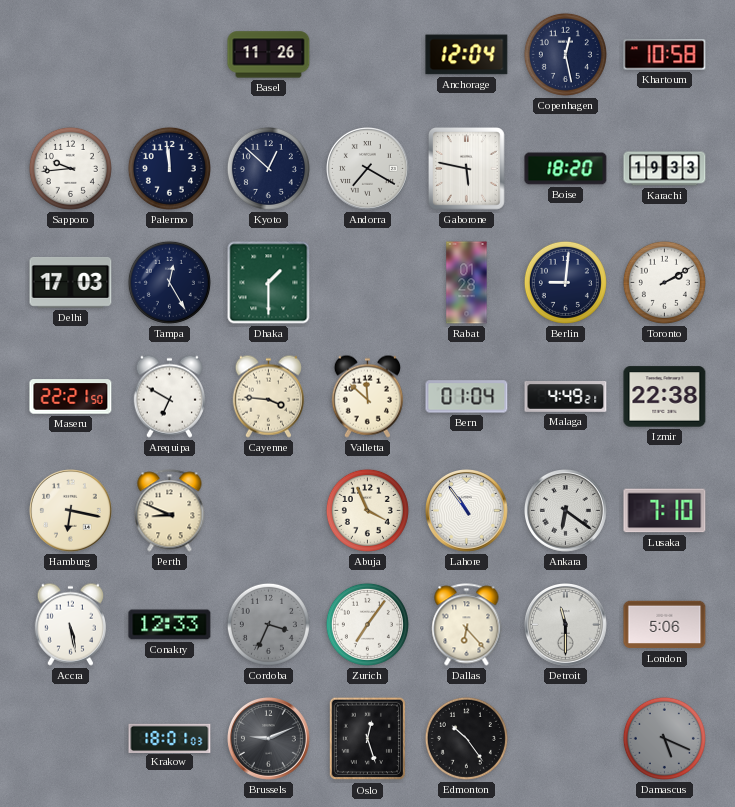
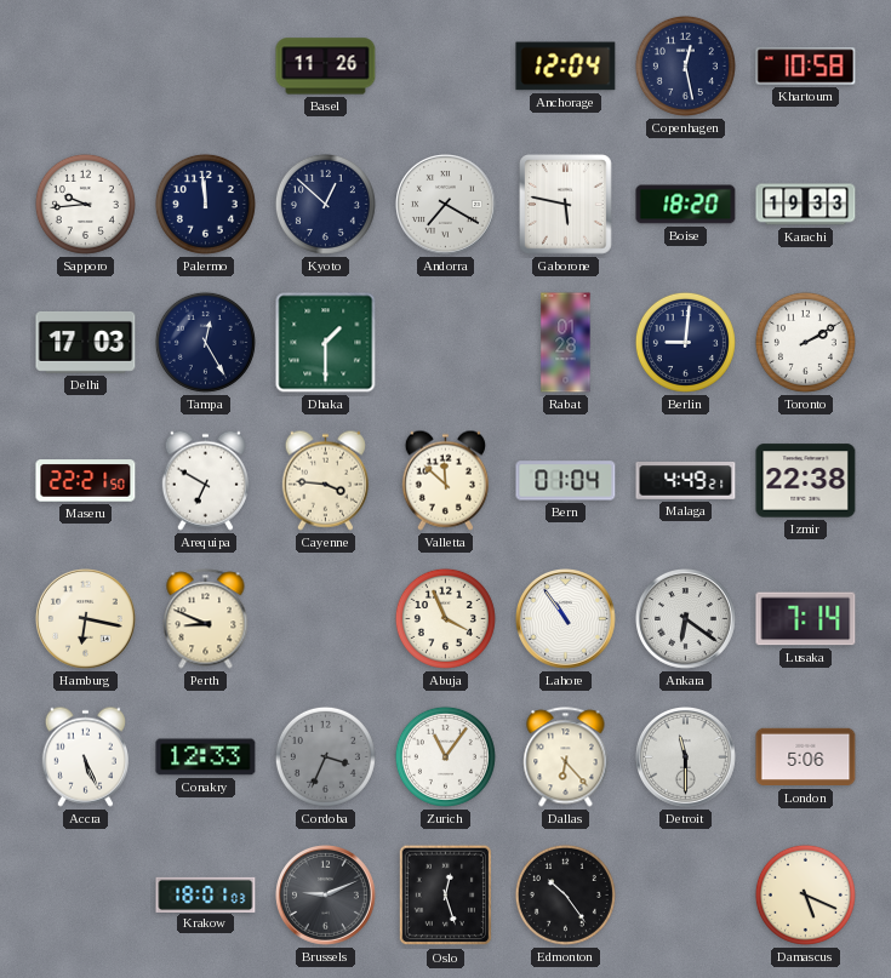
Lusaka: 7:10 -> 7:14 (806, 619)
Accra: 5:28 -> 5:26 (85, 756)
Zurich: 7:06 -> 11:06 (445, 756)
Damascus dial: grey -> cream (805, 894)
